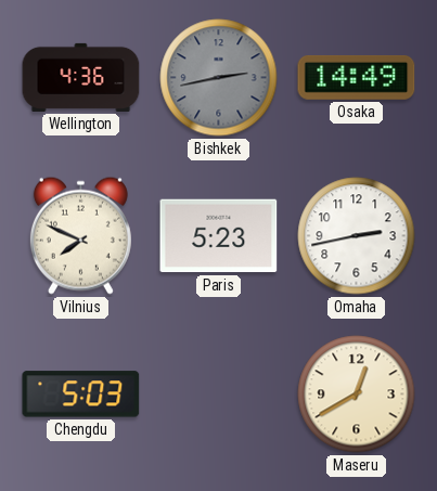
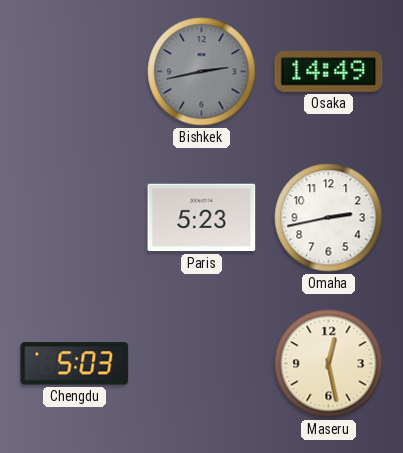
Wellington: 4:36 -> none (81, 77)
Vilnius: 7:49 -> none (80, 235)
Maseru: 12:40 -> 12:28 (329, 364)
